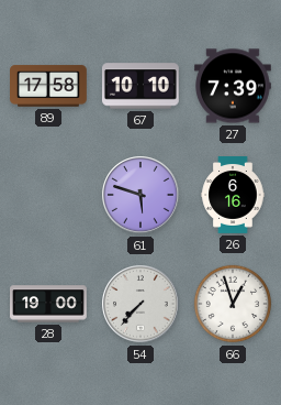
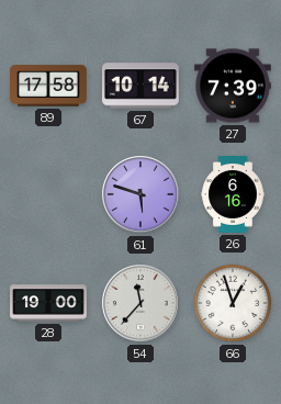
67: 10:10 -> 10:14 (140, 86)
54: 7:37 -> 11:37 (140, 303)
